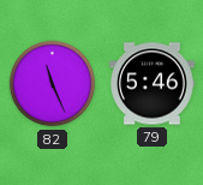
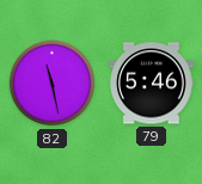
82: 11:26 -> 11:28 (53, 84)
